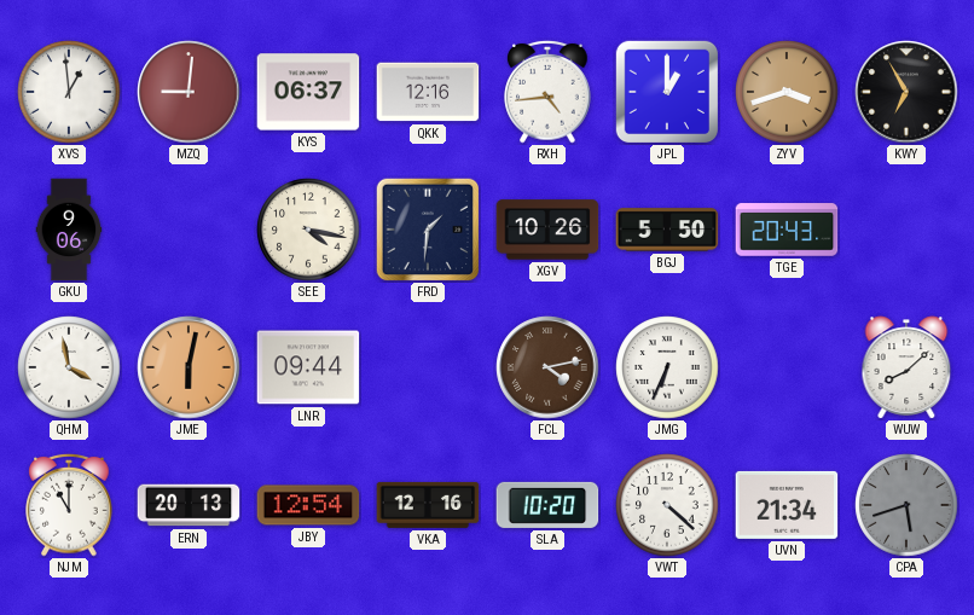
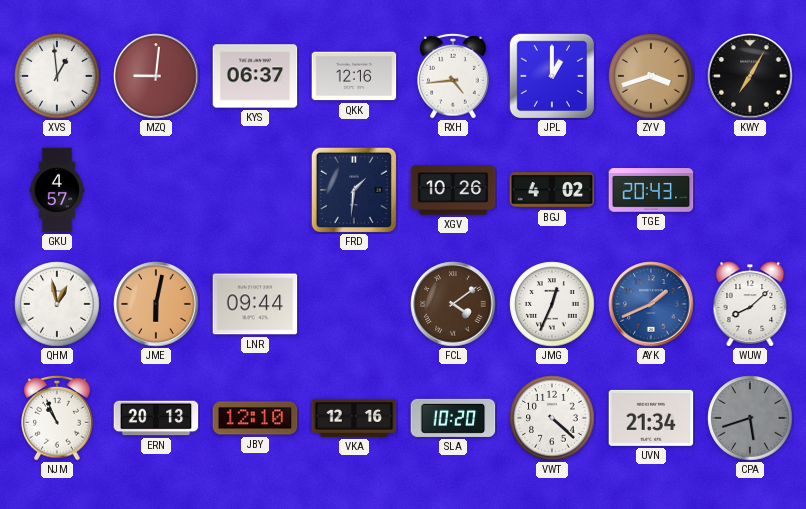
KWY: 6:55 -> 7:05 (750, 76)
GKU: 9:06 -> 4:57 (57, 190)
SEE: 4:17 -> none (308, 230)
BGJ: 5:50 -> 4:02 (552, 190)
QHM: 3:58 -> 12:58 (57, 304)
FCL: 4:13 -> 4:09 (453, 304)
JMG: 6:34 -> 12:34 (552, 304)
AYK: none -> 1:41 (651, 304)
NJM: 11:00 -> 10:56 (57, 418)
JBY: 12:54 -> 12:10 (255, 418)
